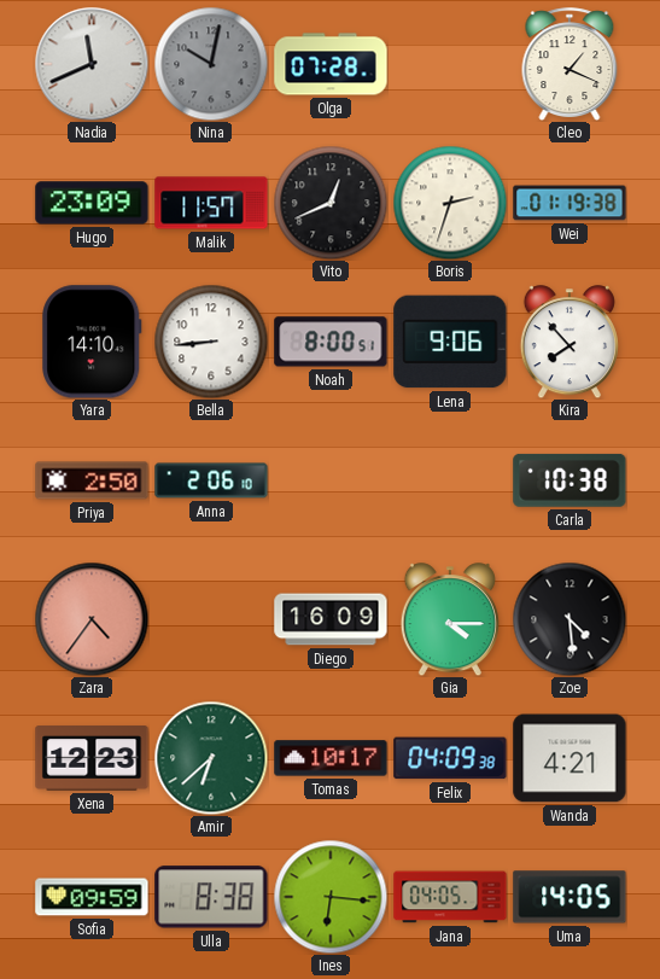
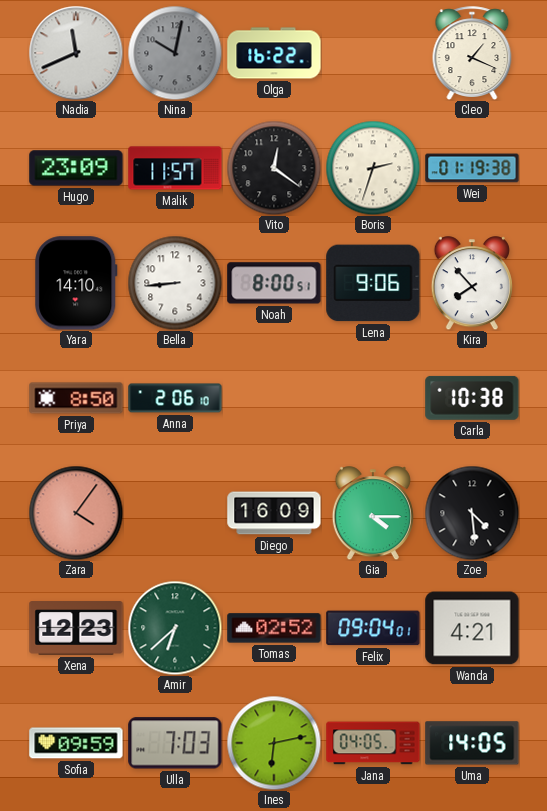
Olga: 07:28 -> 16:22 (274, 53)
Vito: 12:41 -> 12:21 (274, 168)
Priya: 2:50 -> 8:50 (76, 398)
Zara: 4:36 -> 4:06 (76, 513)
Tomas: 10:17 -> 02:52 (274, 628)
Felix: 04:09 -> 09:04 (373, 628)
Ulla: 8:38 -> 7:03 (175, 743)
Ines: 6:16 -> 6:13 (274, 743)
